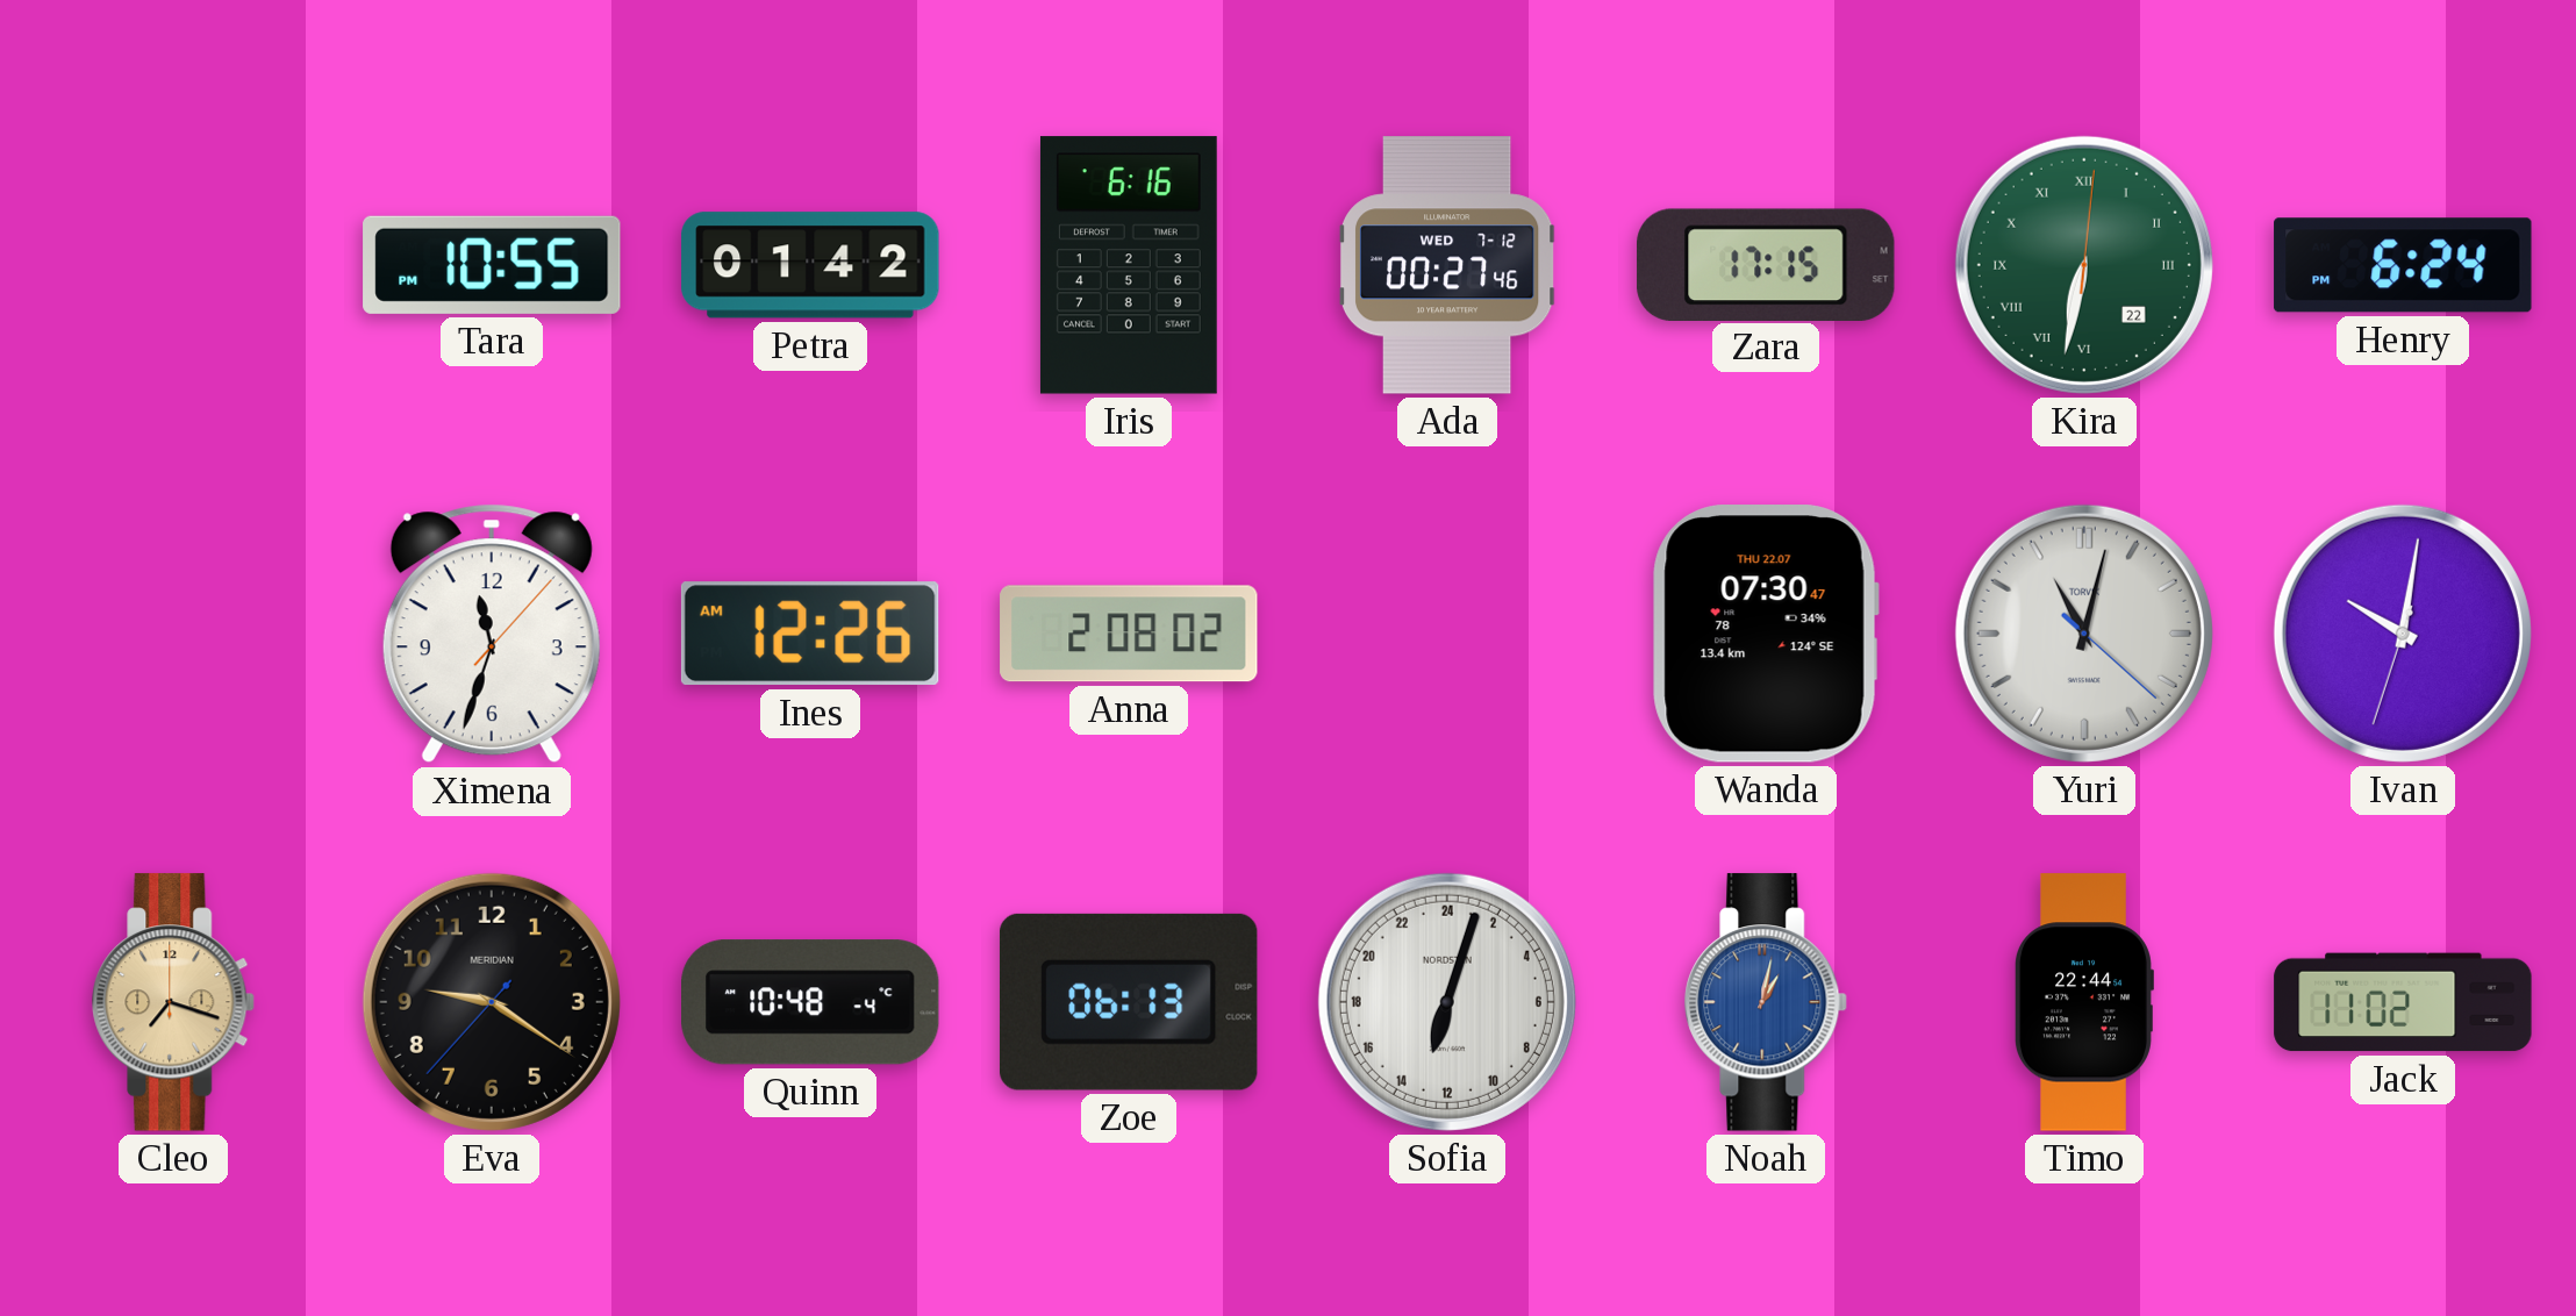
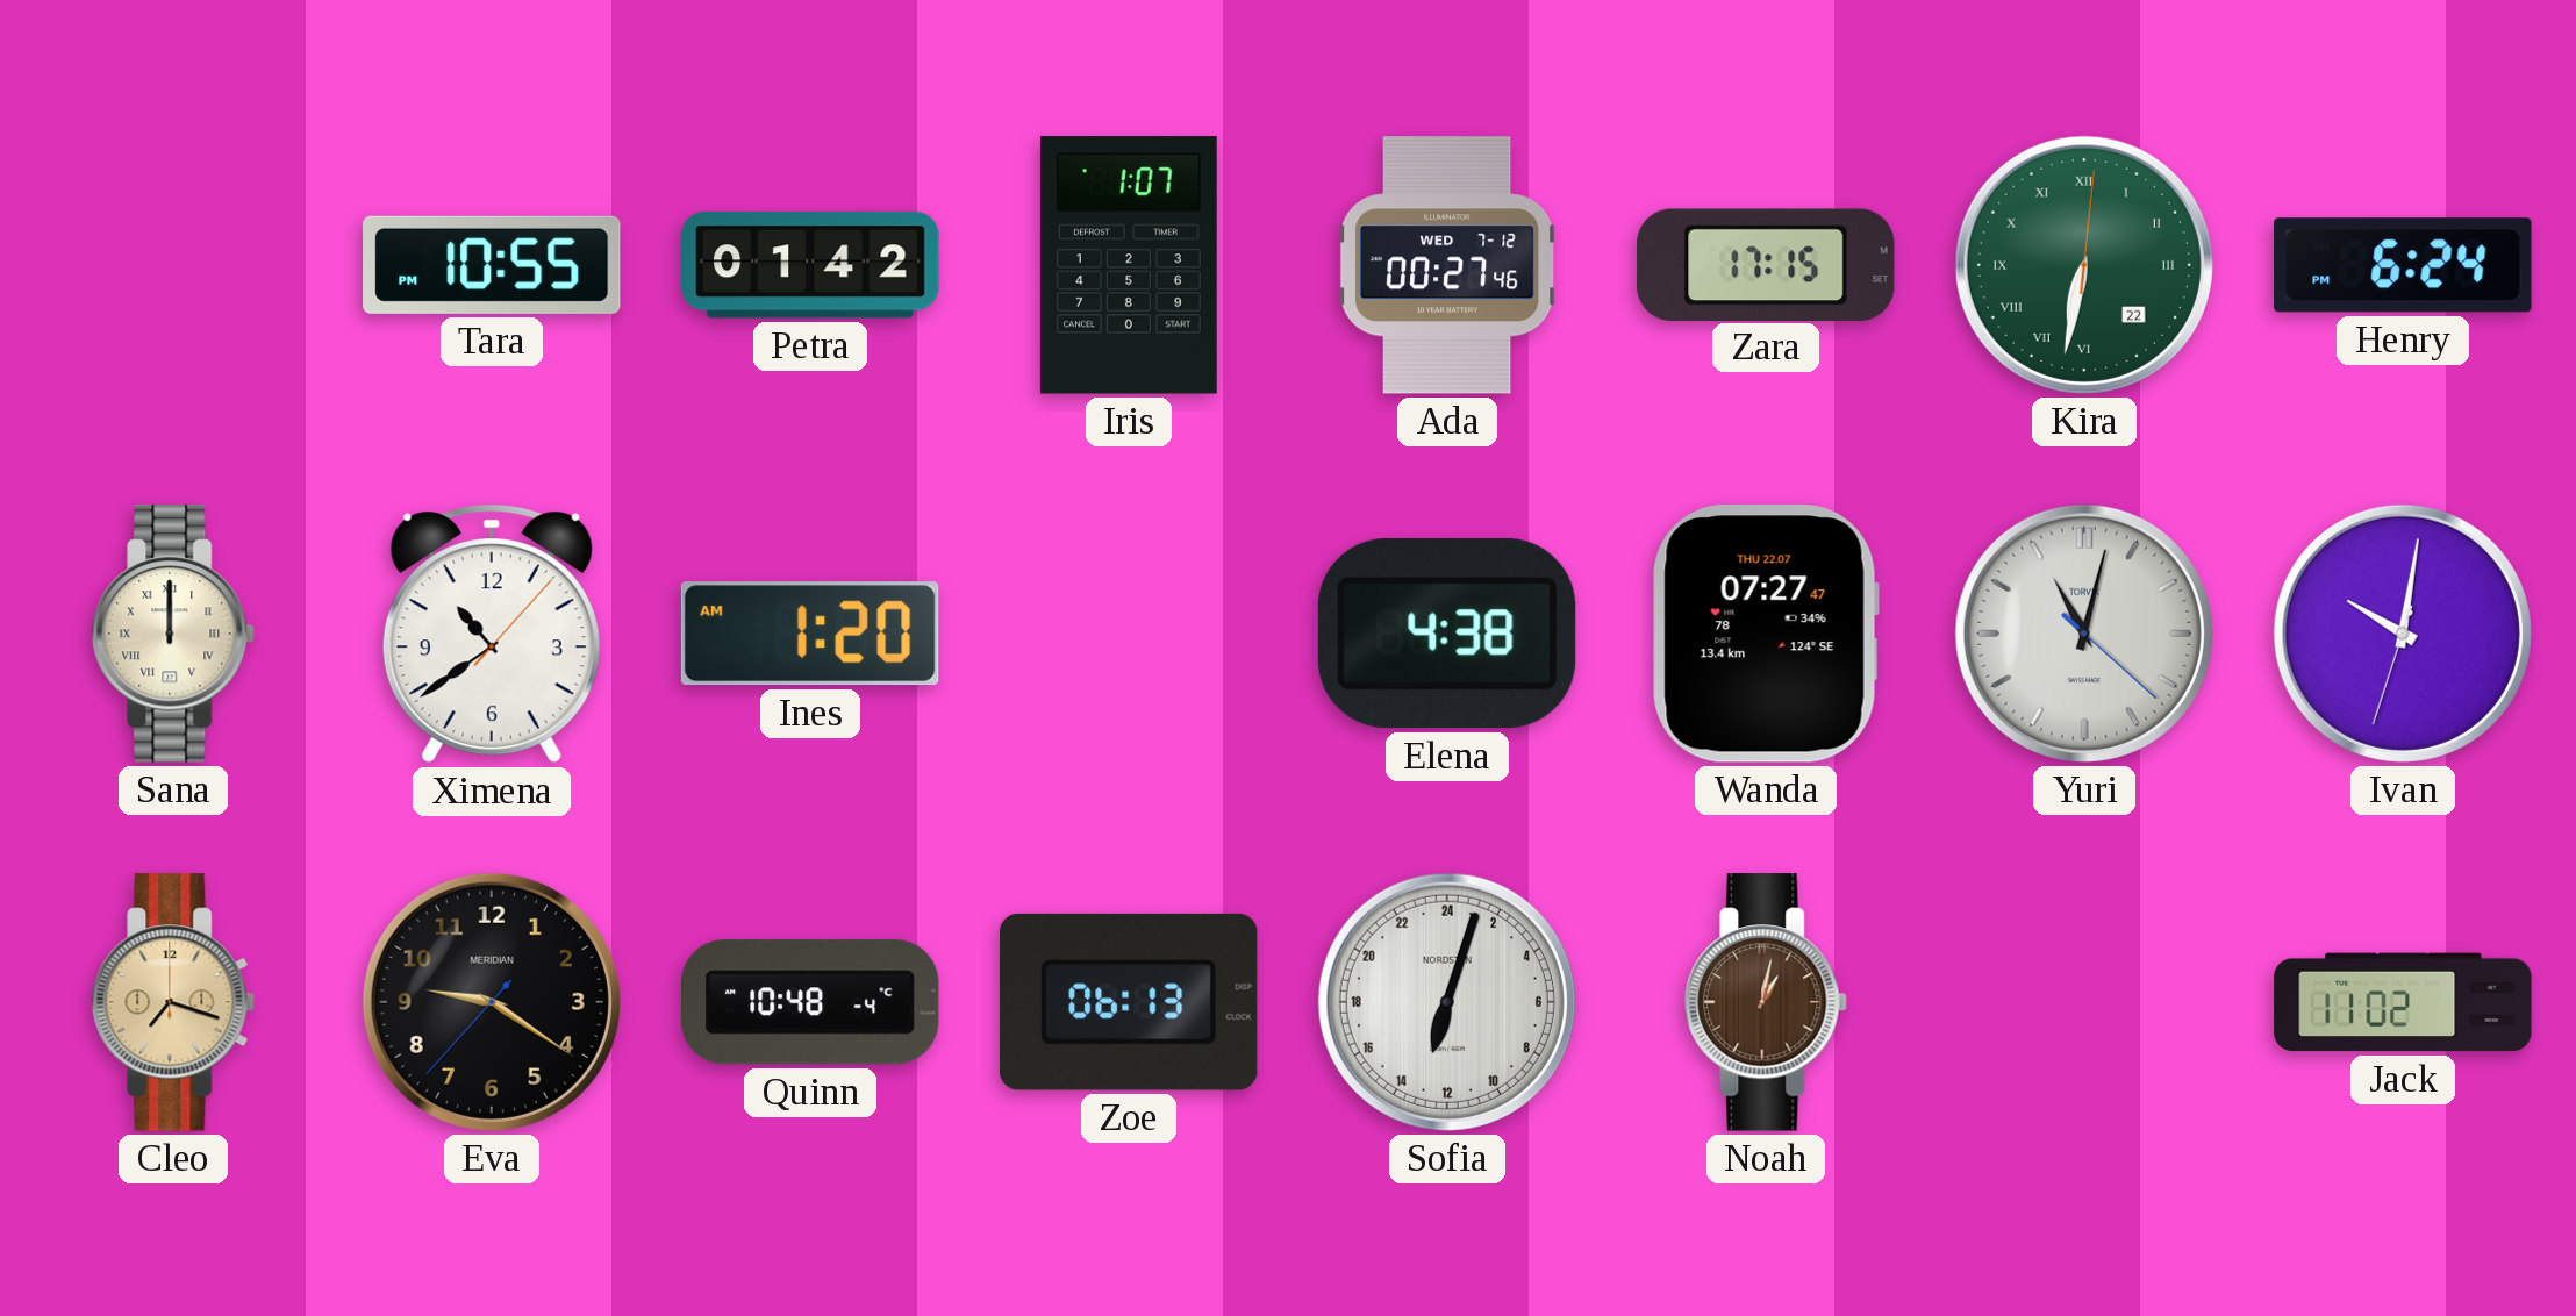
Iris: 6:16 -> 1:07 (1129, 265)
Sana: none -> 12:00 (174, 634)
Ximena: 11:33 -> 10:39 (492, 634)
Ines: 12:26 -> 1:20 (810, 634)
Anna: 2:08 -> none (1129, 634)
Elena: none -> 4:38 (1447, 635)
Wanda: 07:30 -> 07:27 (1766, 634)
Noah dial: blue -> brown (1767, 1002)
Timo: 22:44 -> none (2083, 1002)
